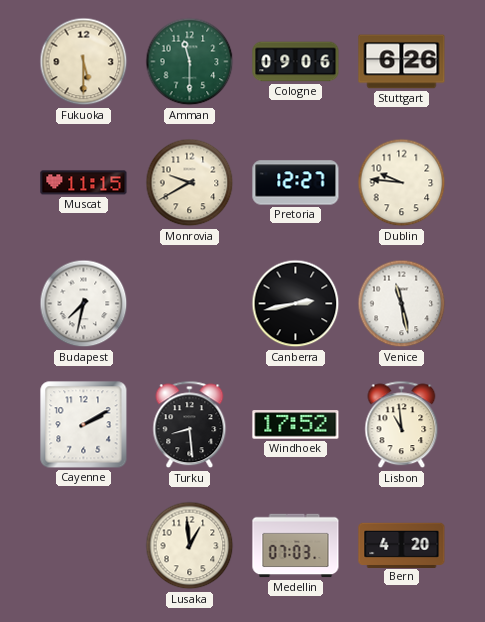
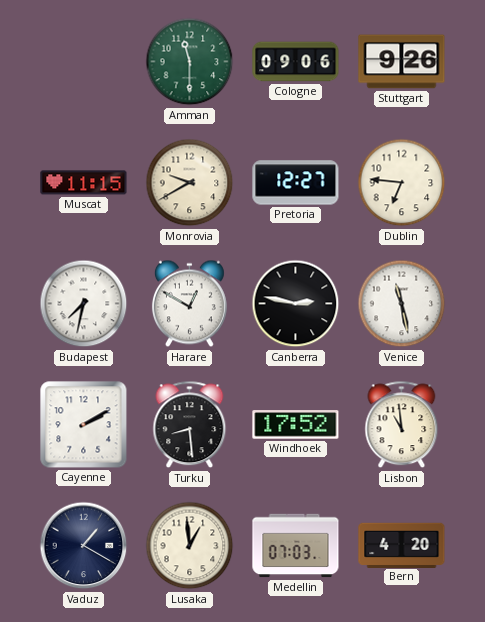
Fukuoka: 5:30 -> none (84, 62)
Stuttgart: 6:26 -> 9:26 (402, 62)
Dublin: 9:46 -> 6:46 (402, 183)
Harare: none -> 12:50 (189, 304)
Canberra: 2:43 -> 2:47 (296, 304)
Vaduz: none -> 1:20 (84, 546)
